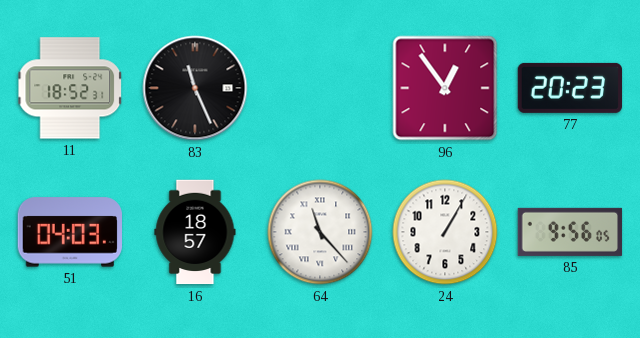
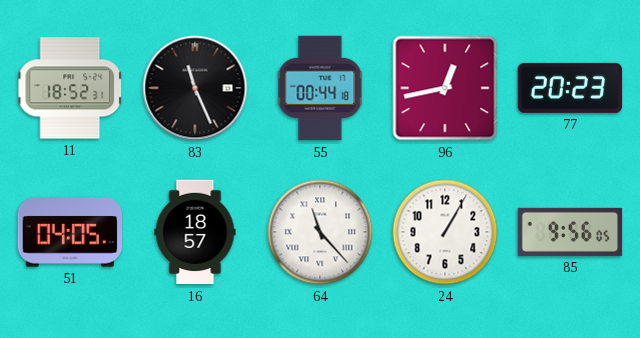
55: none -> 00:44 (320, 88)
96: 12:54 -> 12:43 (445, 88)
51: 04:03 -> 04:05 (69, 232)
